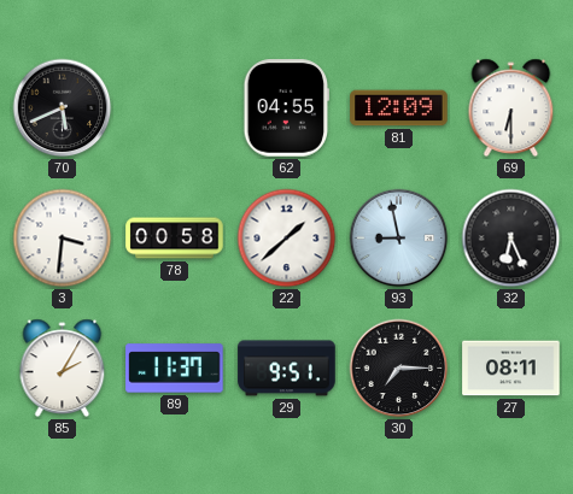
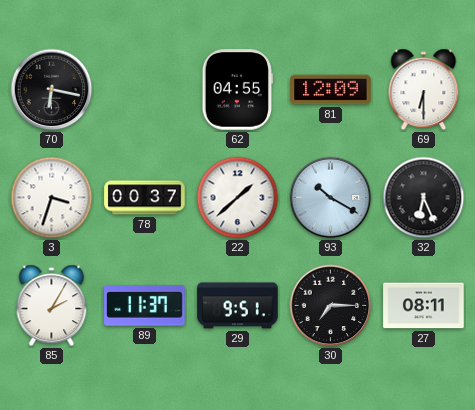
70: 5:41 -> 6:17 (52, 90)
3: 3:31 -> 3:33 (52, 198)
78: 00:58 -> 00:37 (145, 198)
93: 8:58 -> 10:20 (331, 198)
